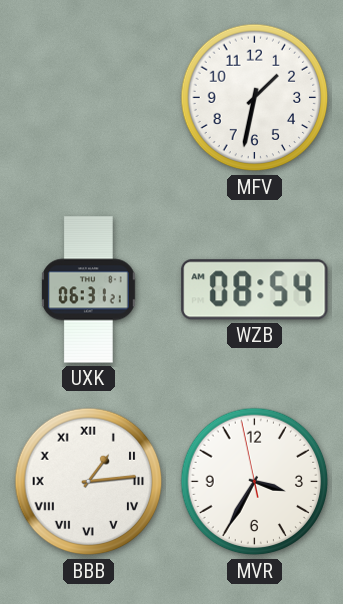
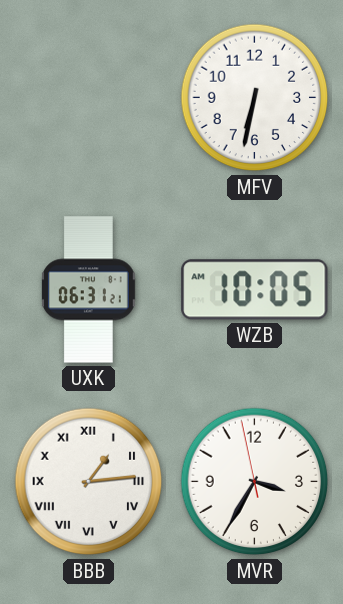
MFV: 1:32 -> 6:32 (255, 98)
WZB: 08:54 -> 10:05 (255, 290)
